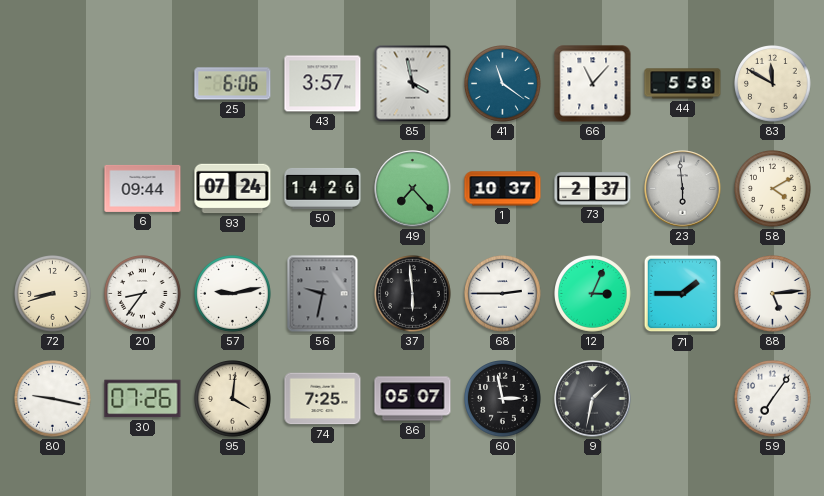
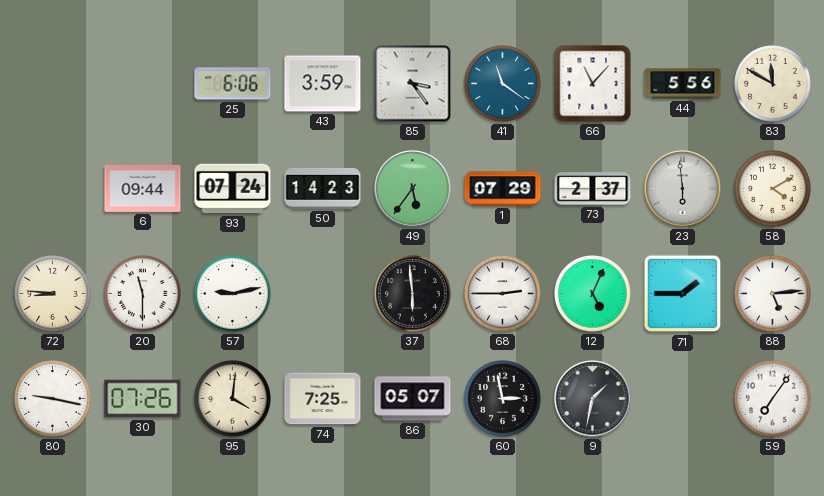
43: 3:57 -> 3:59 (323, 84)
85: 3:58 -> 3:24 (413, 84)
44: 5:58 -> 5:56 (683, 84)
50: 14:26 -> 14:23 (323, 188)
49: 7:23 -> 5:36 (413, 189)
1: 10:37 -> 07:29 (503, 189)
72: 8:42 -> 8:46 (53, 294)
20: 8:36 -> 11:30 (143, 294)
56: 9:32 -> none (323, 294)
12: 3:04 -> 5:04 (593, 294)
